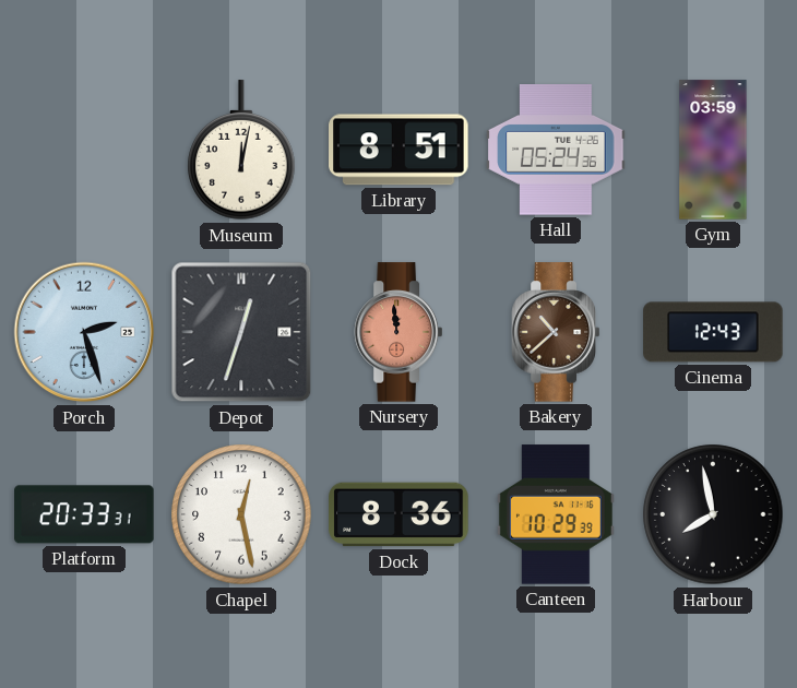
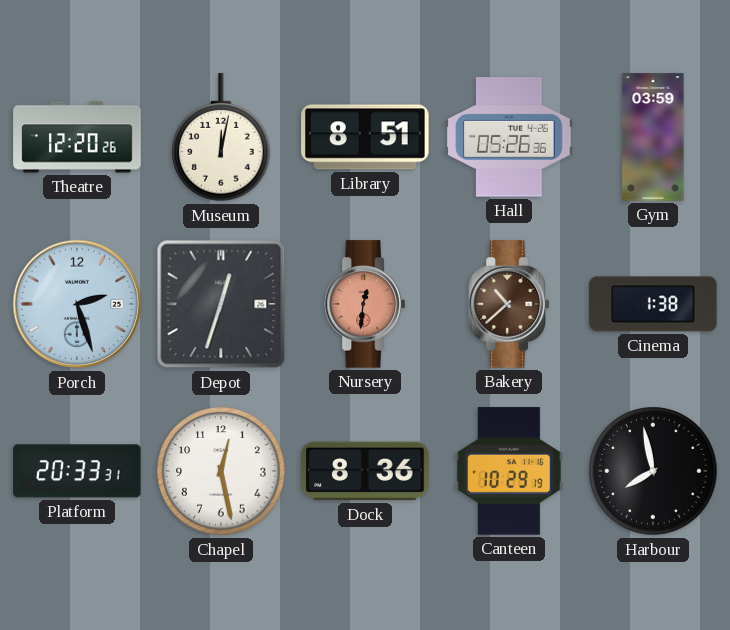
Theatre: none -> 12:20 (77, 137)
Hall: 05:24 -> 05:26 (509, 137)
Nursery: 11:59 -> 12:31 (364, 304)
Cinema: 12:43 -> 1:38 (653, 304)
Canteen: 10:29:39 -> 10:29:19 (509, 471)
